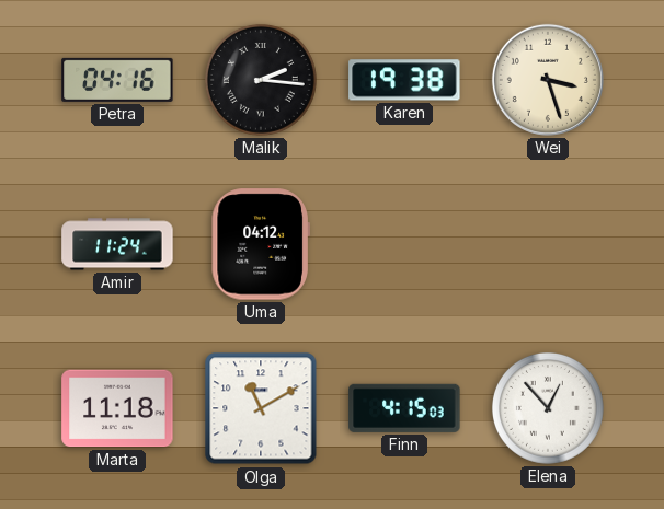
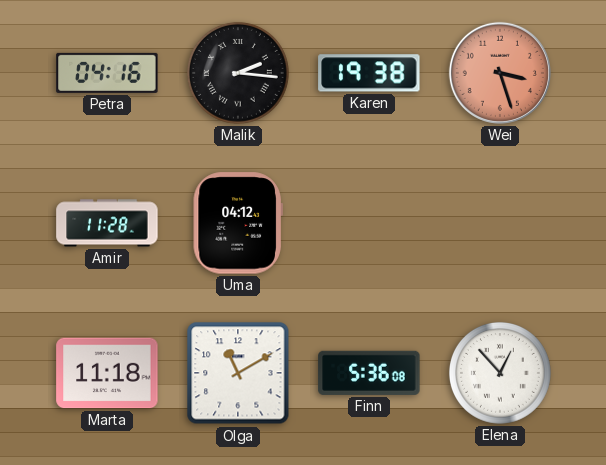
Wei dial: cream -> salmon (500, 73)
Amir: 11:24 -> 11:28 (107, 223)
Finn: 4:15 -> 5:36 (369, 373)
